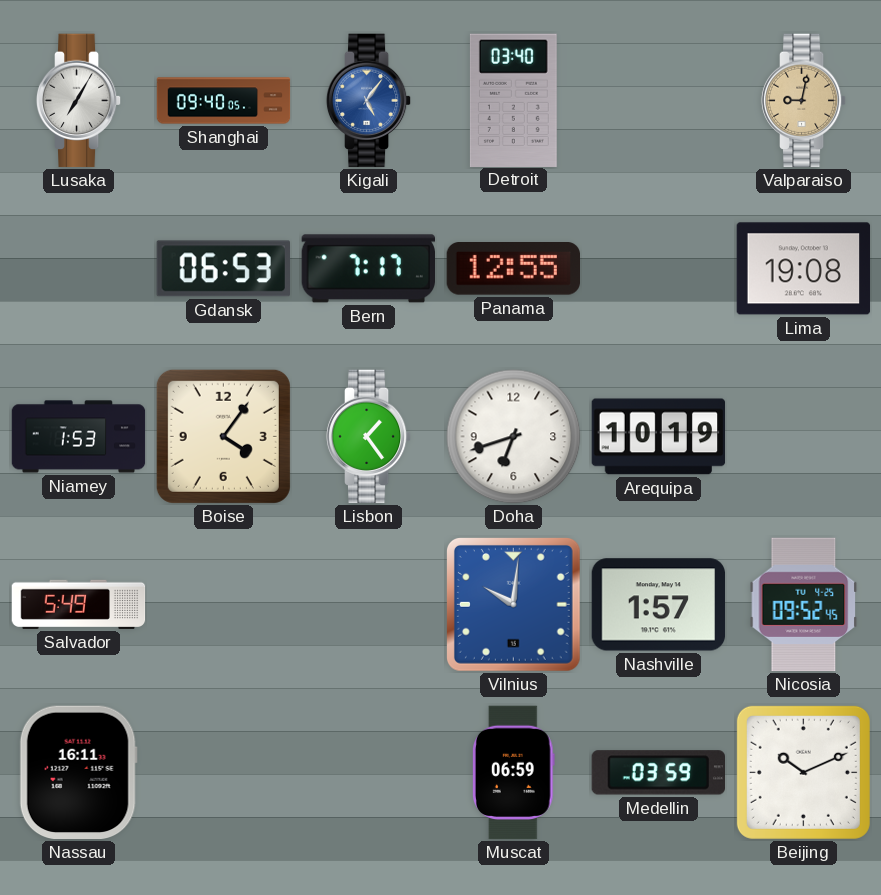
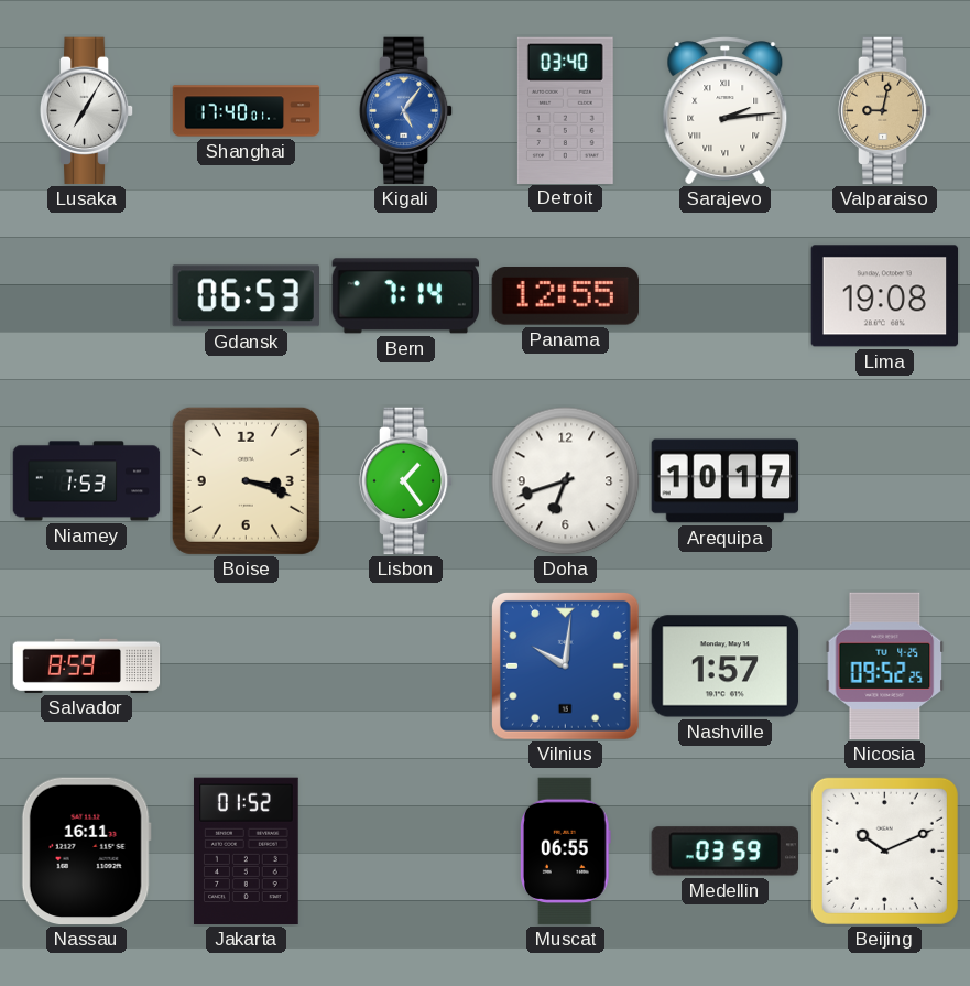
Shanghai: 09:40 -> 17:40 (247, 111)
Sarajevo: none -> 2:14 (726, 111)
Bern: 7:17 -> 7:14 (405, 296)
Boise: 4:06 -> 3:18 (246, 480)
Arequipa: 10:19 -> 10:17 (726, 481)
Salvador: 5:49 -> 8:59 (87, 665)
Nicosia: 09:52:45 -> 09:52:25 (885, 667)
Jakarta: none -> 01:52 (247, 852)
Muscat: 06:59 -> 06:55 (565, 852)
